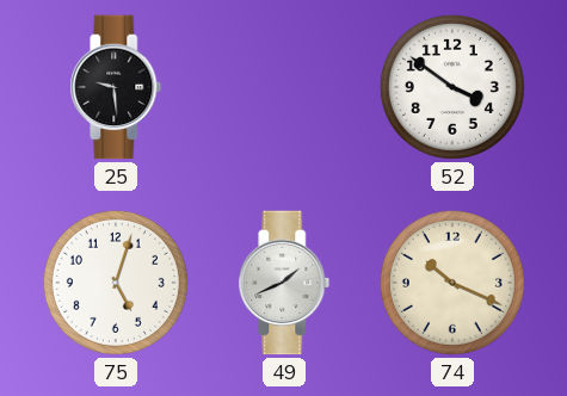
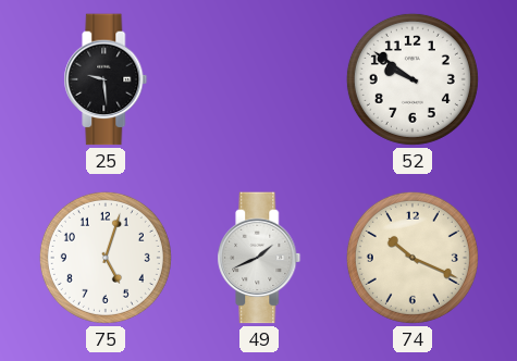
52: 3:51 -> 9:51 (413, 79)
